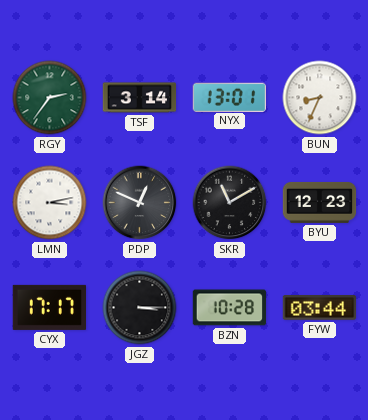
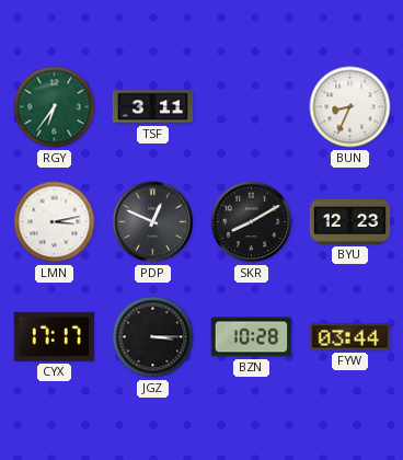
RGY: 2:36 -> 6:36 (55, 107)
TSF: 3:14 -> 3:11 (153, 107)
NYX: 13:01 -> none (229, 97)
SKR: 11:10 -> 8:10 (252, 222)
